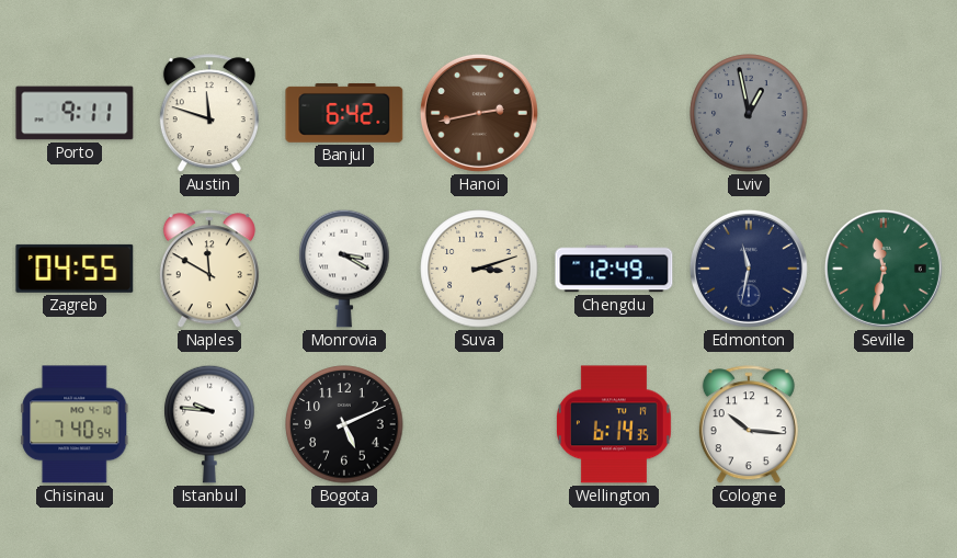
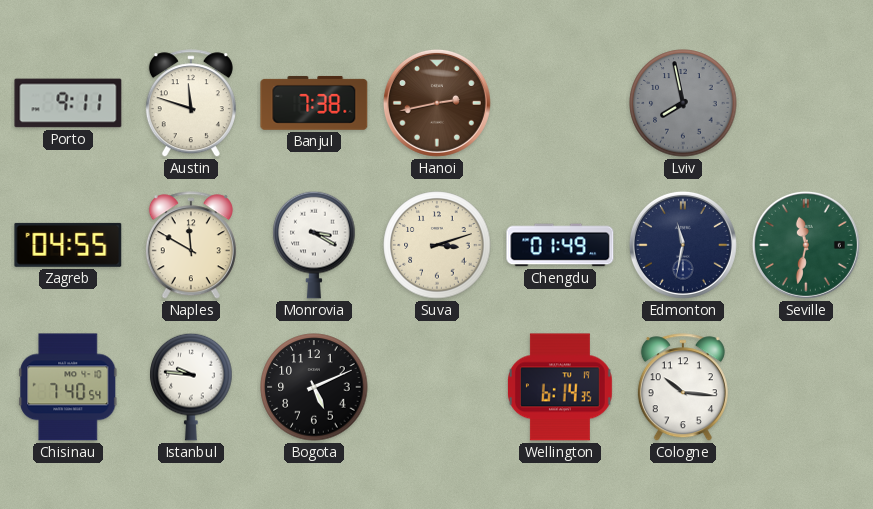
Banjul: 6:42 -> 7:38 (314, 103)
Lviv: 12:58 -> 7:58 (683, 103)
Chengdu: 12:49 -> 01:49 (560, 245)
